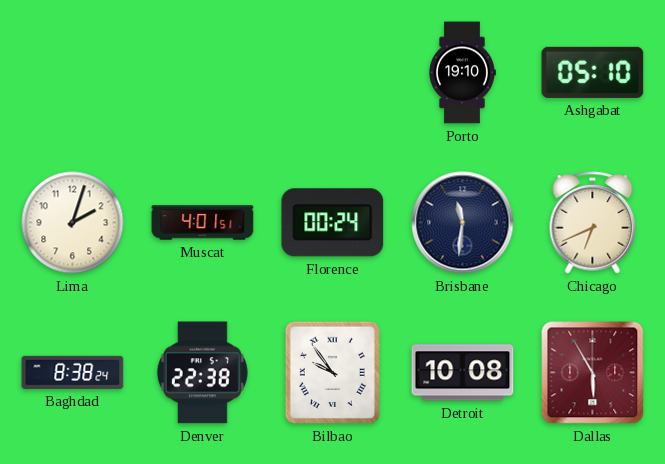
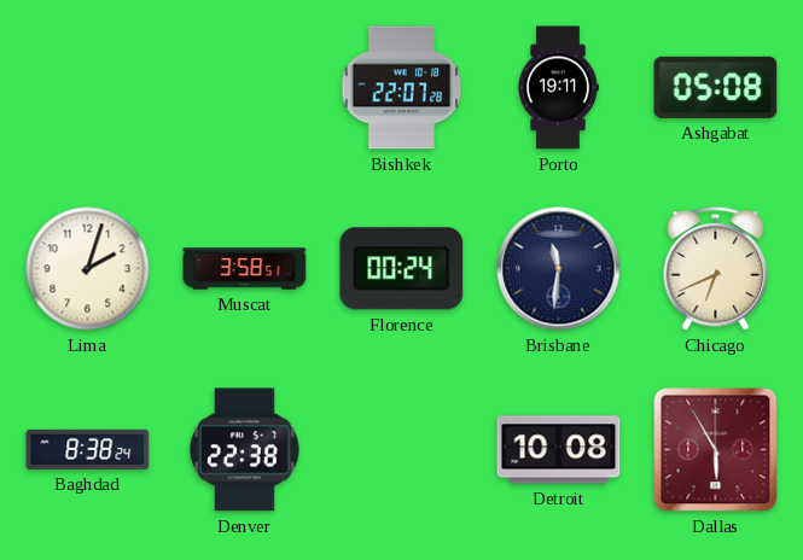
Bishkek: none -> 22:07 (402, 88)
Porto: 19:10 -> 19:11 (559, 88)
Ashgabat: 05:10 -> 05:08 (716, 87)
Muscat: 4:01 -> 3:58 (245, 269)
Bilbao: 9:54 -> none (332, 372)
